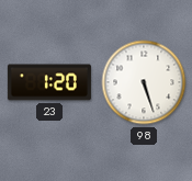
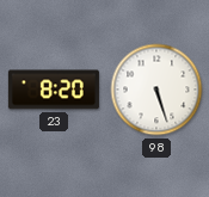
23: 1:20 -> 8:20 (54, 90)
